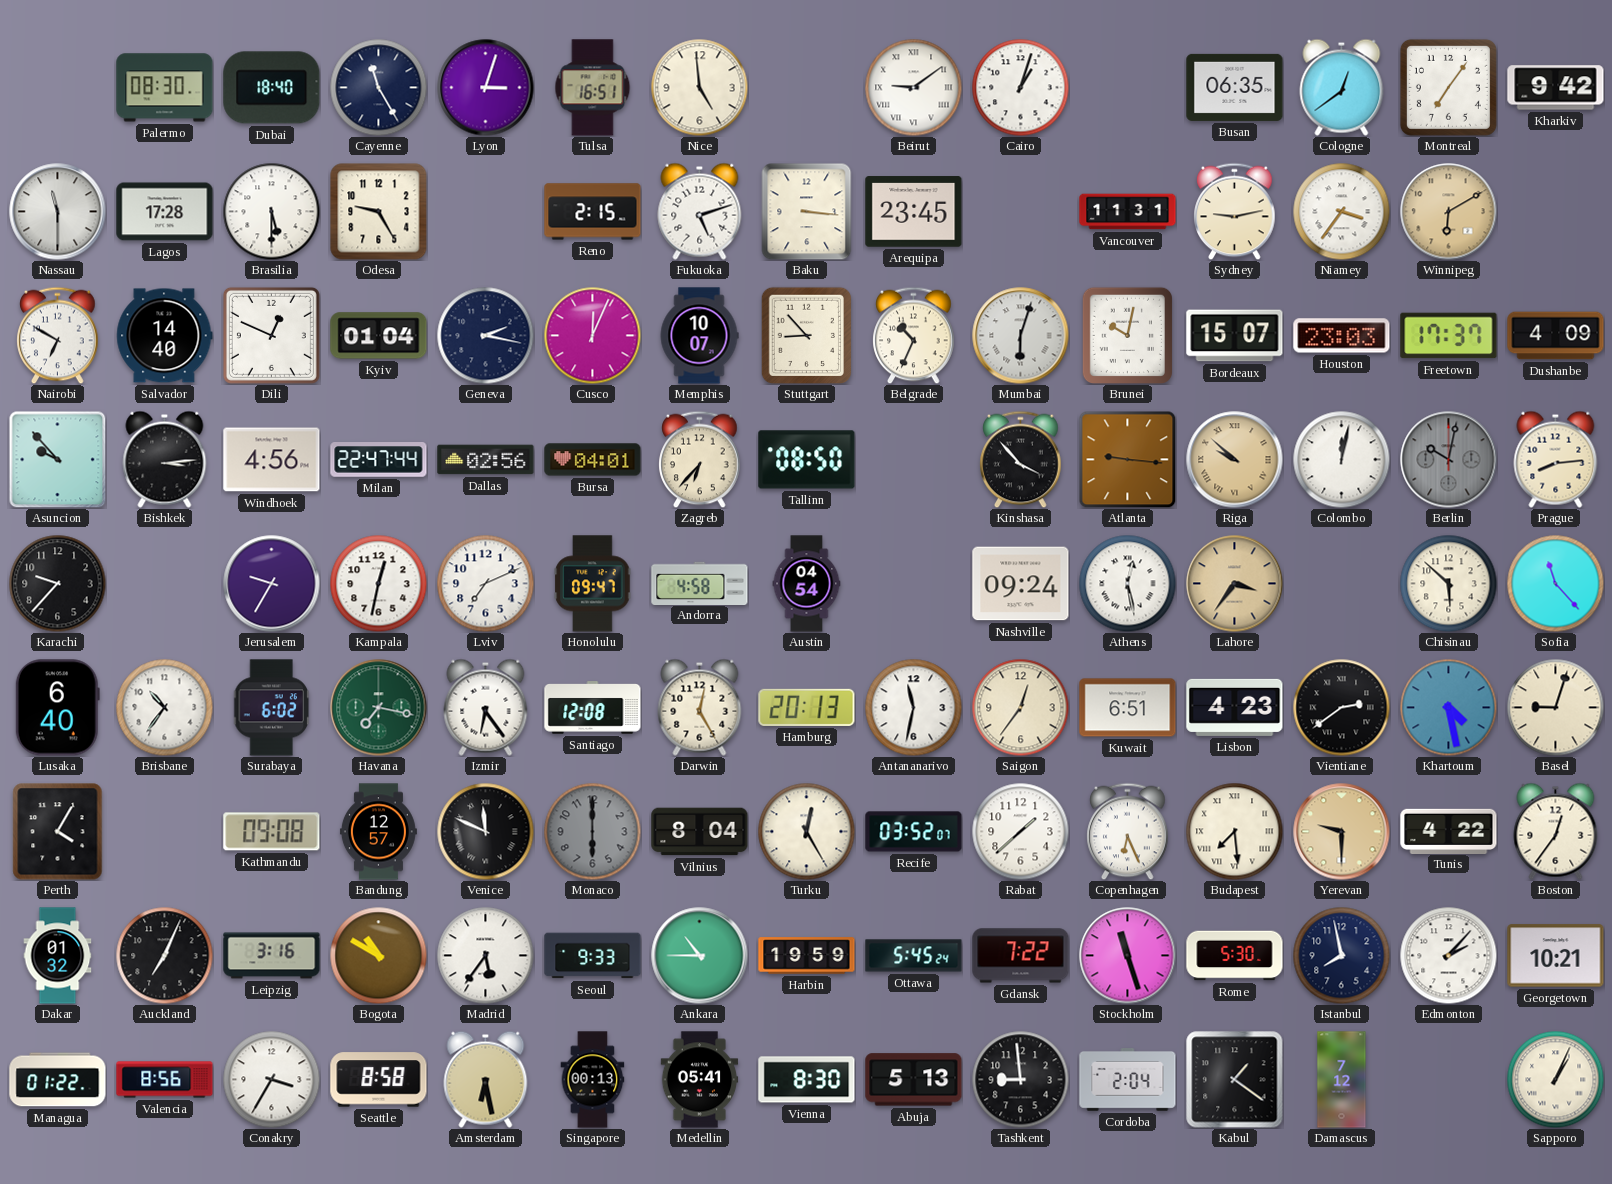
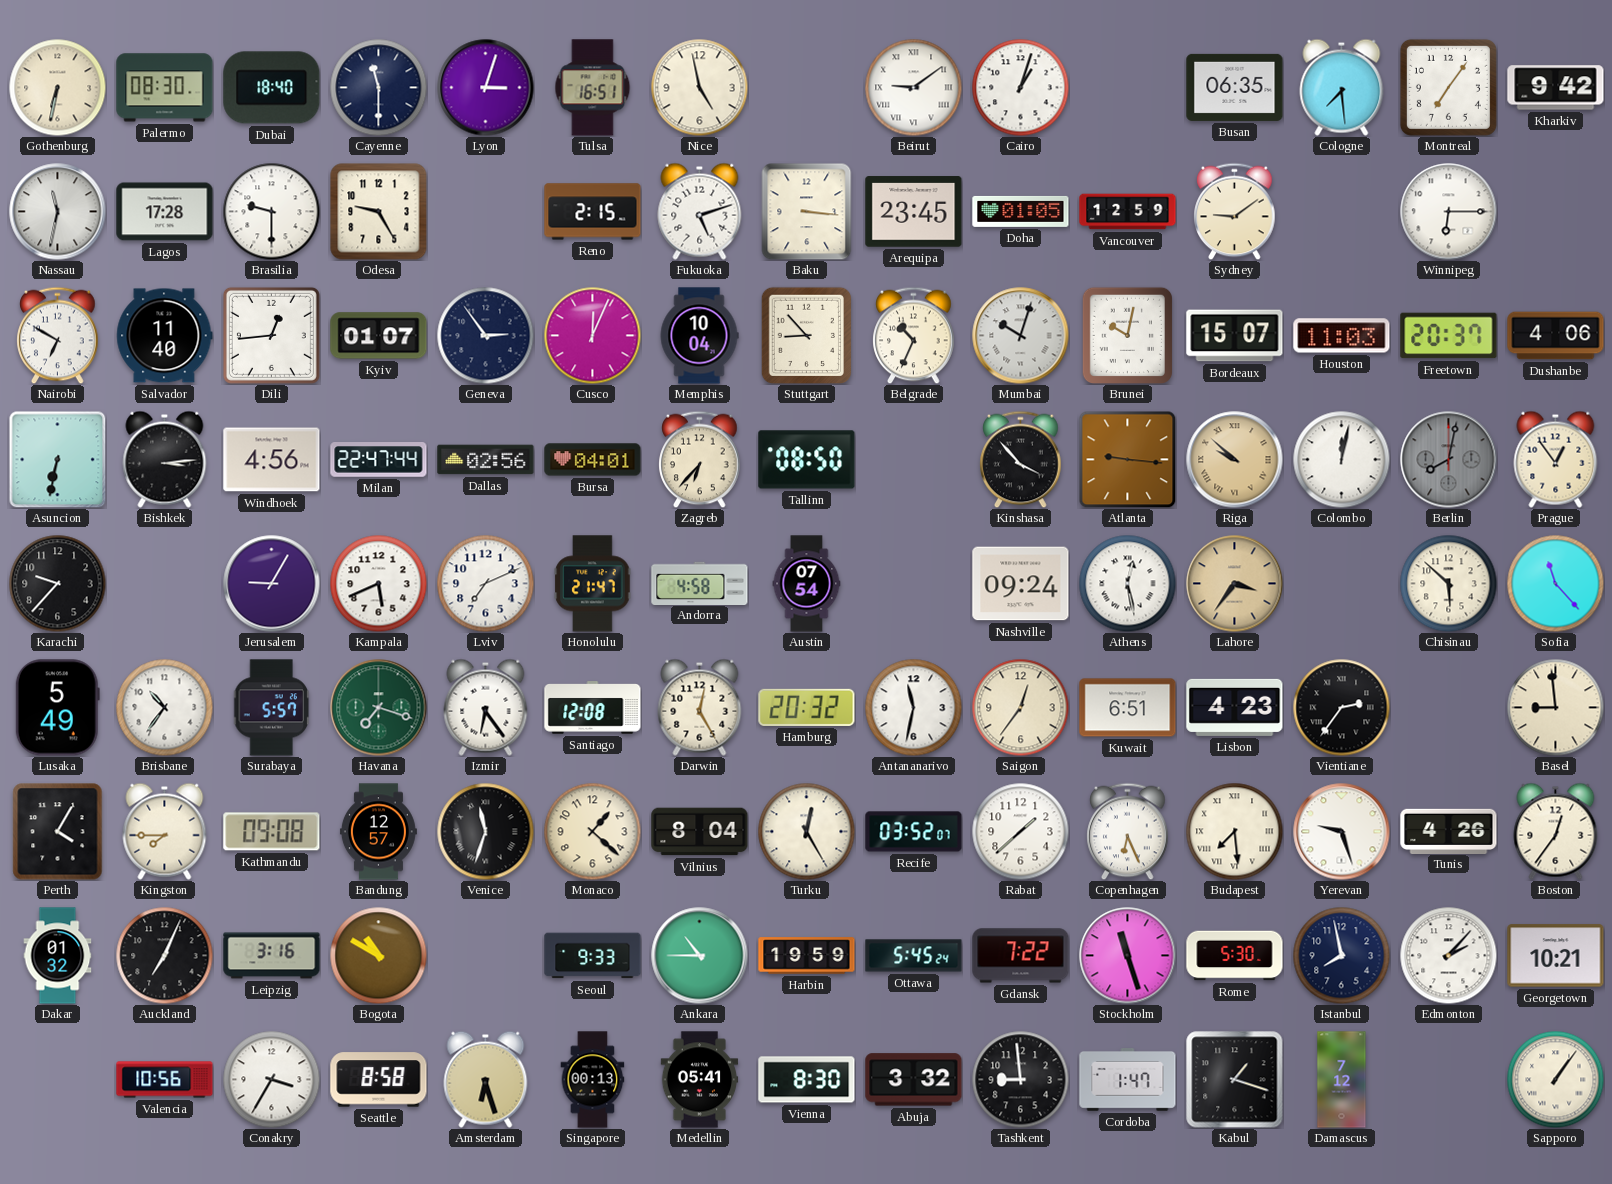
Gothenburg: none -> 6:32 (57, 87)
Cayenne: 11:25 -> 11:30 (378, 87)
Nice: 4:59 -> 4:58 (699, 87)
Cologne: 12:39 -> 7:29 (1342, 87)
Nassau: 11:30 -> 11:32 (58, 212)
Brasilia: 5:30 -> 9:30 (271, 211)
Doha: none -> 01:05 (1021, 211)
Vancouver: 11:31 -> 12:59 (1128, 212)
Sydney: 9:13 -> 9:09 (1235, 211)
Niamey: 3:36 -> none (1341, 211)
Winnipeg: 6:10 -> 6:15 (1449, 212)
Winnipeg dial: champagne -> white (1449, 212)
Salvador: 14:40 -> 11:40 (165, 336)
Dili: 12:49 -> 12:44 (271, 335)
Kyiv: 01:04 -> 01:07 (379, 336)
Geneva: 2:17 -> 2:54 (485, 335)
Memphis: 10:07 -> 10:04 (699, 336)
Mumbai: 6:03 -> 10:03 (1021, 336)
Houston: 23:03 -> 11:03 (1342, 336)
Freetown: 17:37 -> 20:37 (1449, 336)
Dushanbe: 4:09 -> 4:06 (1556, 336)
Asuncion: 9:53 -> 6:32 (57, 459)
Berlin: 10:02 -> 8:02 (1449, 460)
Prague: 8:14 -> 12:54 (1556, 459)
Jerusalem: 9:35 -> 9:05 (272, 584)
Kampala: 12:32 -> 5:41 (378, 583)
Honolulu: 09:47 -> 21:47 (593, 584)
Austin: 04:54 -> 07:54 (807, 584)
Lusaka: 6:40 -> 5:49 (57, 708)
Surabaya: 6:02 -> 5:57 (272, 708)
Havana: 7:17 -> 7:18 (379, 708)
Hamburg: 20:13 -> 20:32 (807, 707)
Vientiane: 2:39 -> 2:36 (1341, 707)
Khartoum: 4:28 -> none (1448, 707)
Basel: 9:03 -> 8:59 (1555, 707)
Kingston: none -> 7:45 (165, 831)
Venice: 11:49 -> 11:33 (485, 831)
Monaco: 6:00 -> 1:22 (592, 831)
Monaco dial: grey -> cream (592, 831)
Yerevan: 9:30 -> 9:27 (1342, 832)
Yerevan dial: champagne -> white (1342, 832)
Tunis: 4:22 -> 4:26 (1449, 831)
Madrid: 5:36 -> none (485, 955)
Managua: 01:22 -> none (58, 1080)
Valencia: 8:56 -> 10:56 (165, 1080)
Amsterdam: 6:28 -> 6:27 (486, 1079)
Abuja: 5:13 -> 3:32 (914, 1080)
Cordoba: 2:04 -> 1:47 (1128, 1080)
Kabul: 1:21 -> 1:18 (1235, 1080)
Sapporo: 1:04 -> 1:06 (1555, 1079)
